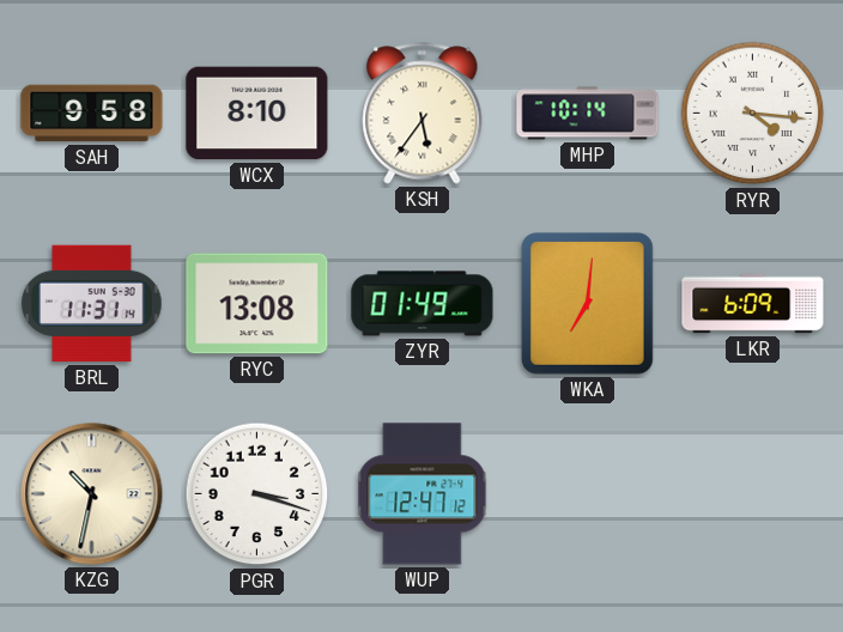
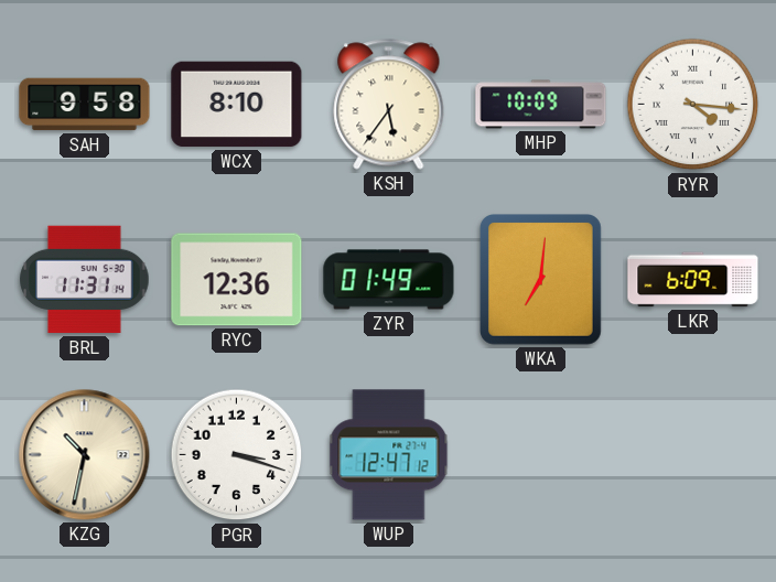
MHP: 10:14 -> 10:09 (541, 105)
RYC: 13:08 -> 12:36 (237, 280)
